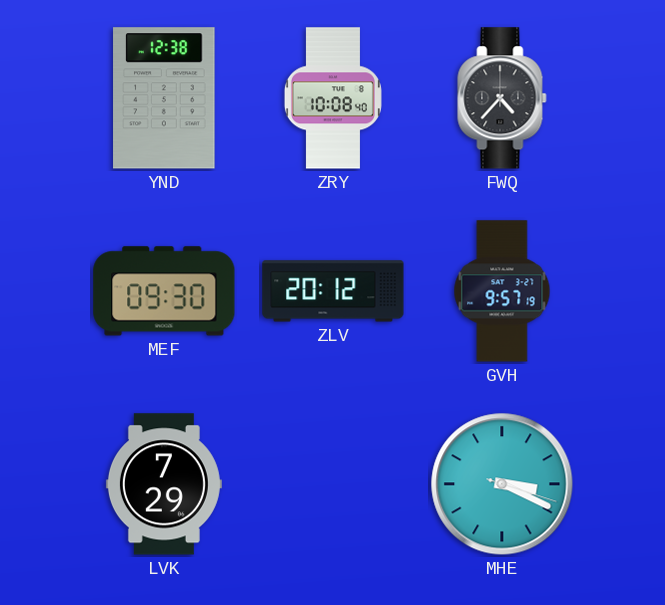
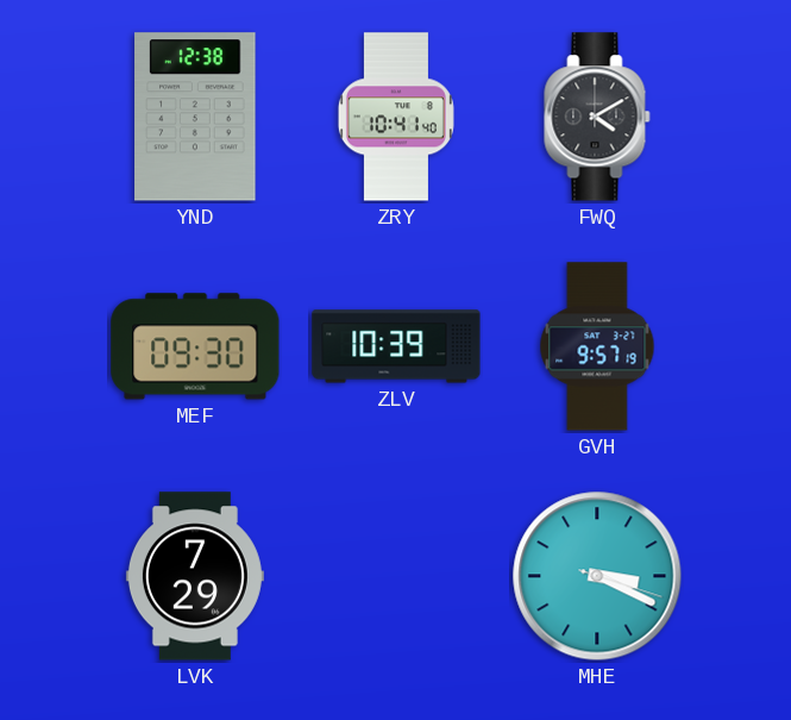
ZRY: 10:08 -> 10:41 (396, 117)
FWQ: 4:37 -> 4:10 (597, 117)
ZLV: 20:12 -> 10:39 (396, 346)
